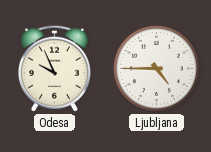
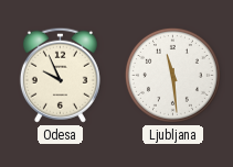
Ljubljana: 4:45 -> 11:29 (172, 75)
